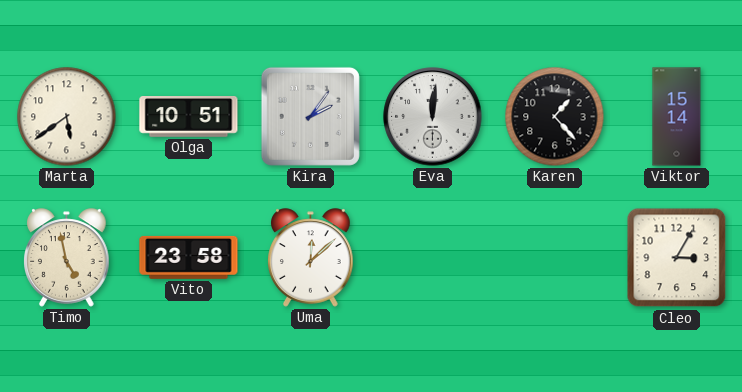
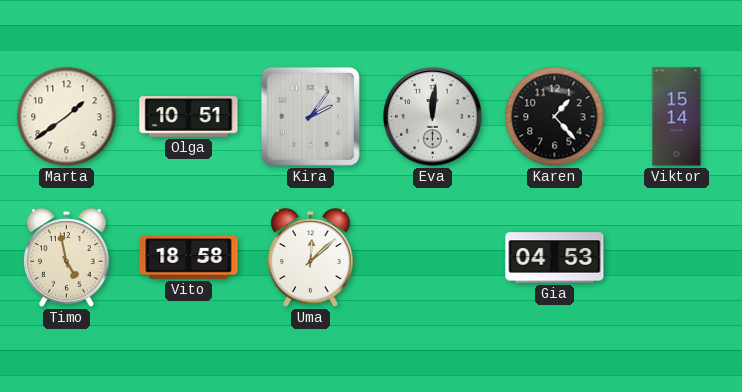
Marta: 5:39 -> 1:39 (67, 117)
Vito: 23:58 -> 18:58 (189, 257)
Gia: none -> 04:53 (555, 258)
Cleo: 3:05 -> none (677, 258)
